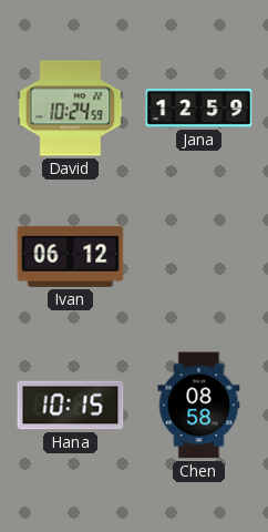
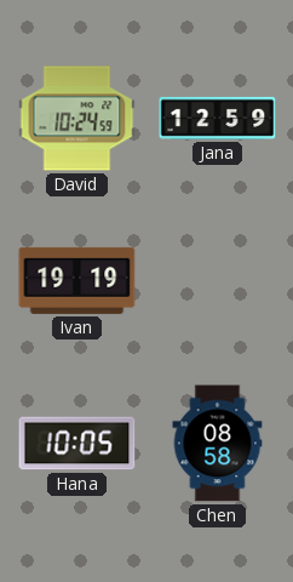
Ivan: 06:12 -> 19:19 (77, 280)
Hana: 10:15 -> 10:05 (77, 444)
